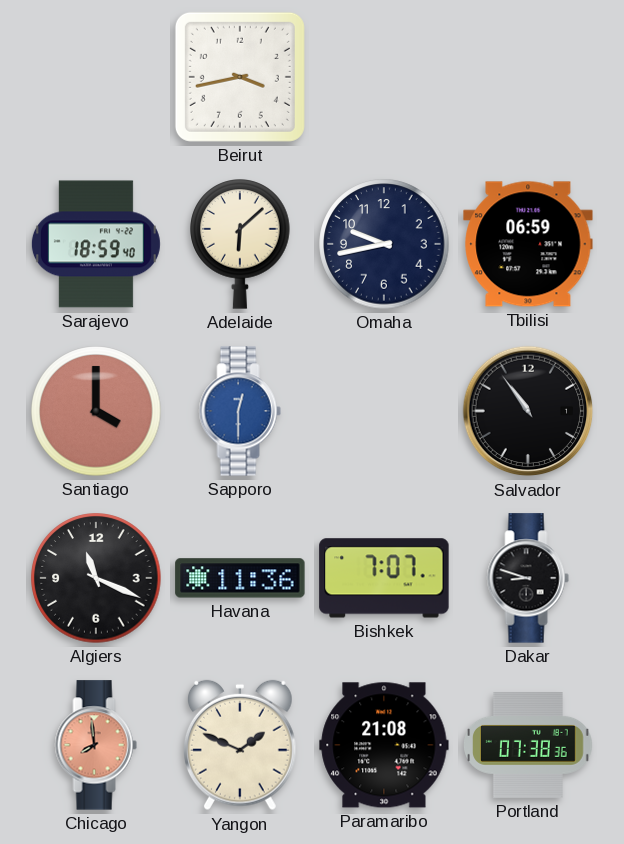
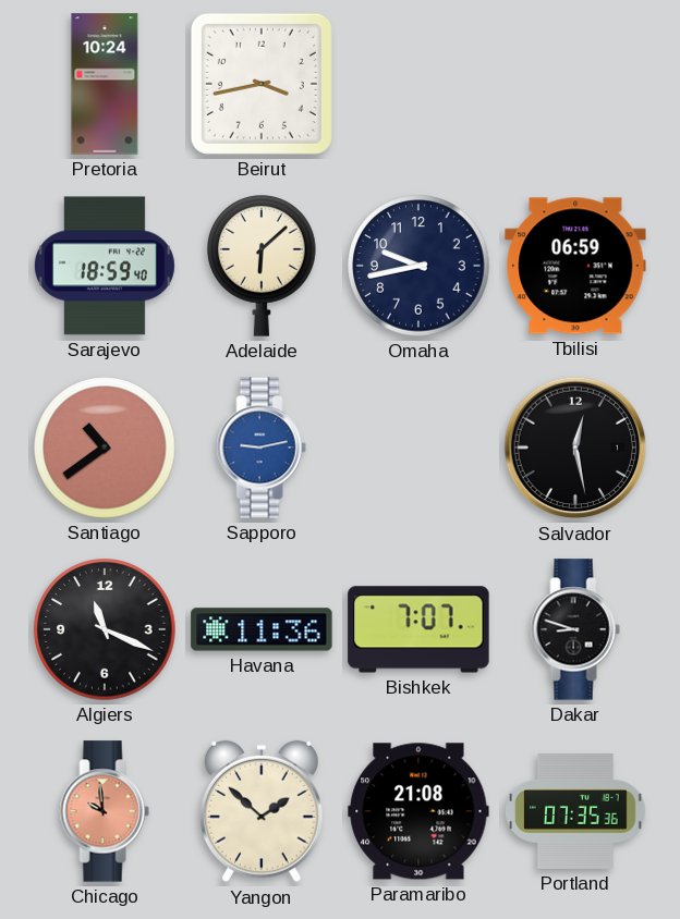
Pretoria: none -> 10:24 (105, 84)
Santiago: 4:00 -> 10:39 (105, 448)
Sapporo: 12:30 -> 9:13 (262, 448)
Salvador: 10:54 -> 12:28 (575, 448)
Chicago: 7:59 -> 9:59 (105, 811)
Yangon: 1:49 -> 1:52 (262, 811)
Portland: 07:38 -> 07:35 (576, 812)
